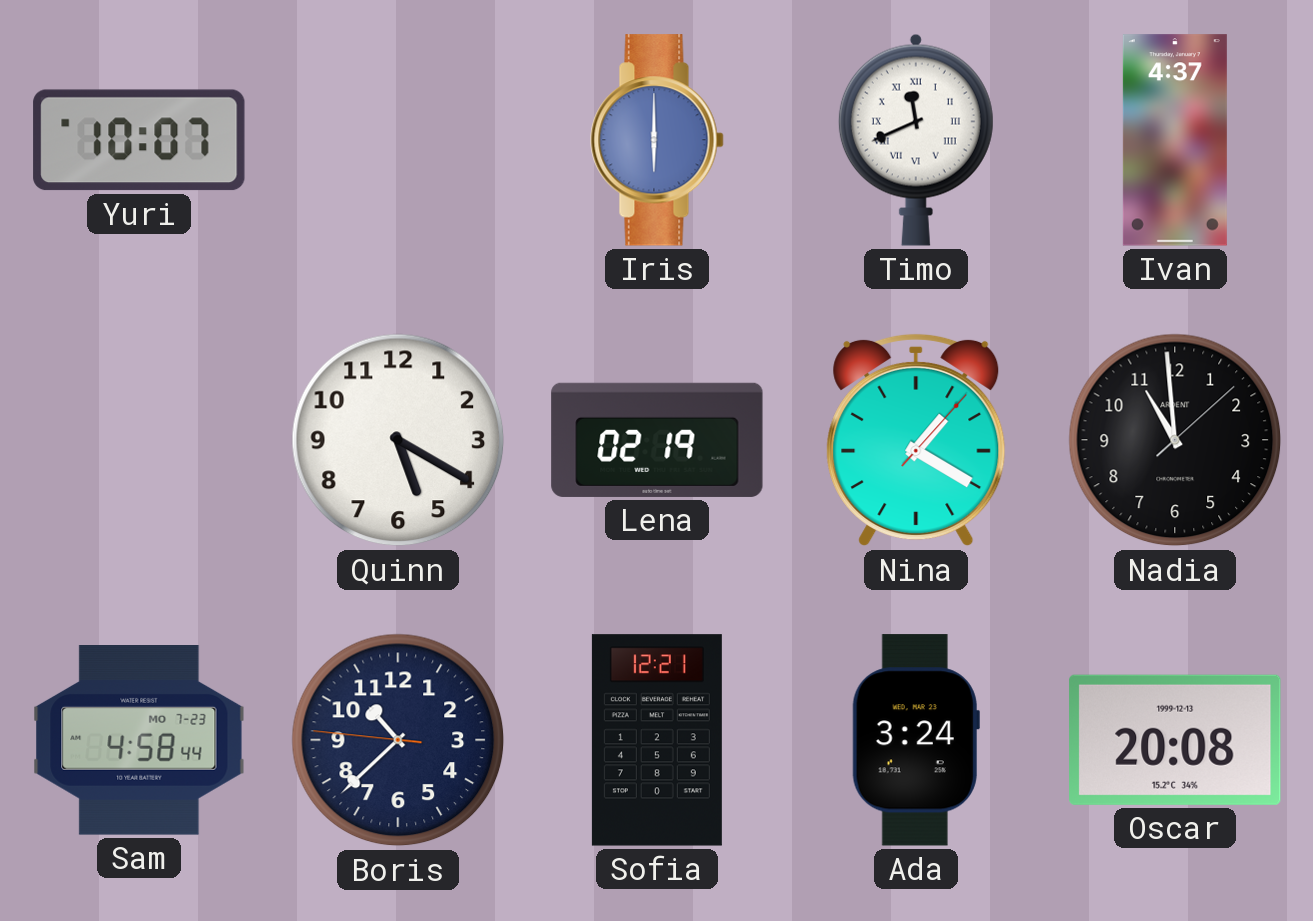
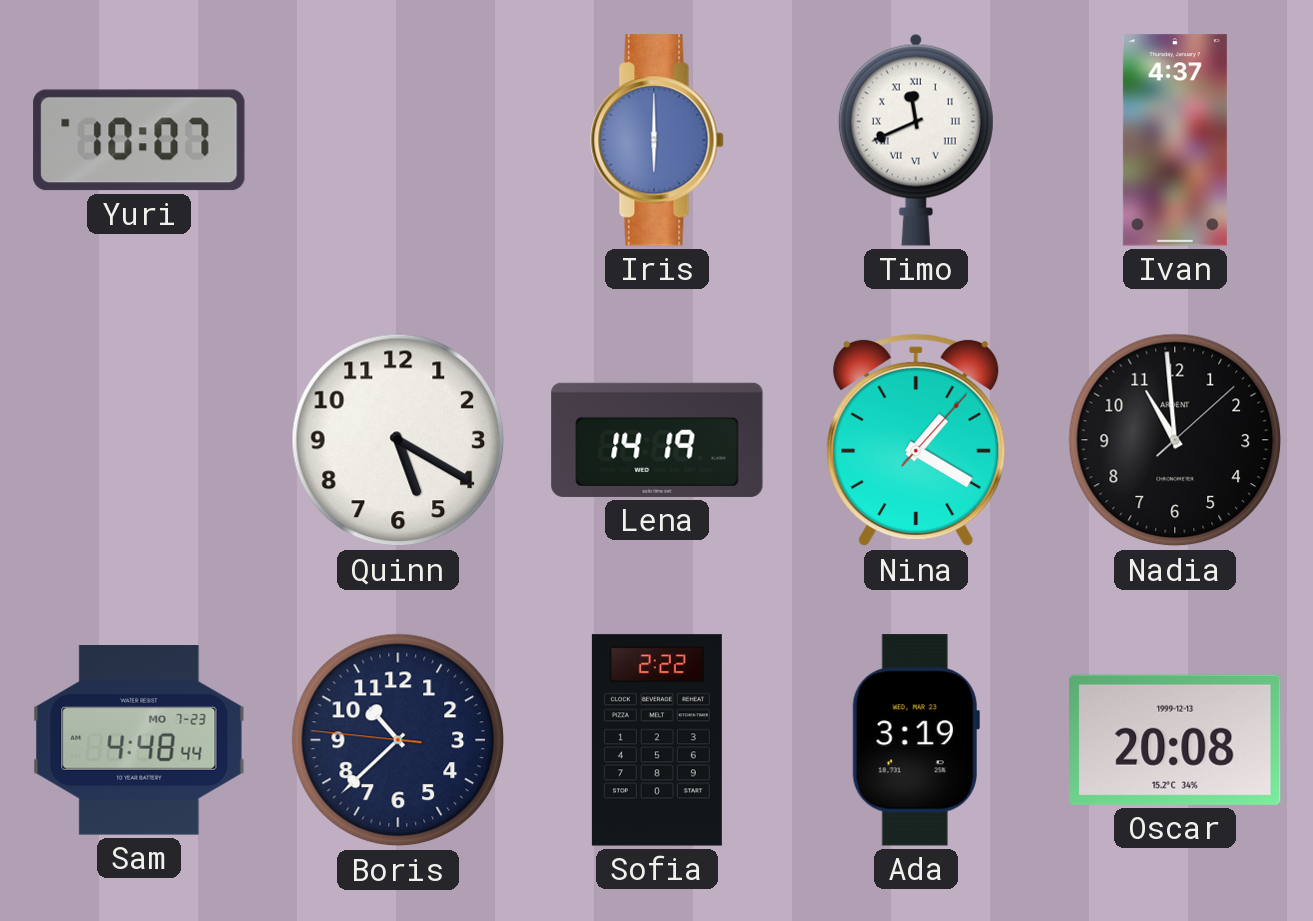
Lena: 02:19 -> 14:19 (657, 440)
Sam: 4:58 -> 4:48 (139, 741)
Sofia: 12:21 -> 2:22 (657, 740)
Ada: 3:24 -> 3:19 (916, 740)
